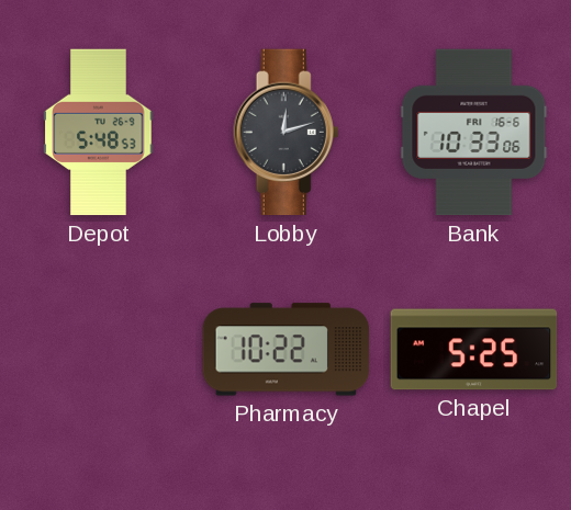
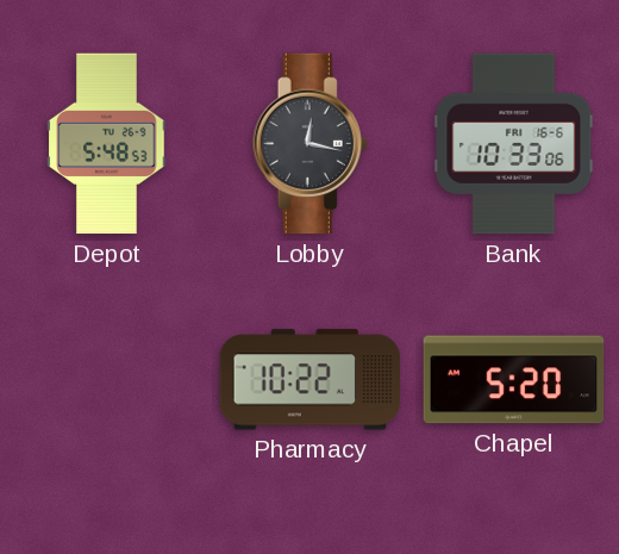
Lobby: 12:12 -> 12:17 (311, 144)
Chapel: 5:25 -> 5:20 (514, 380)
